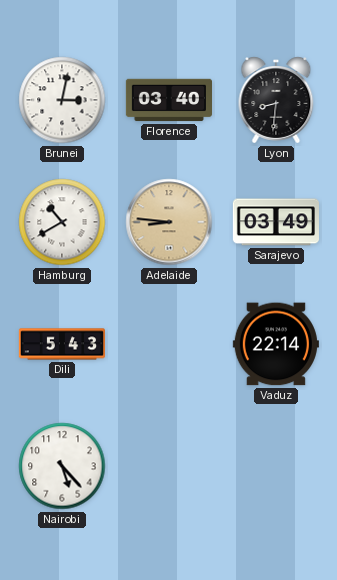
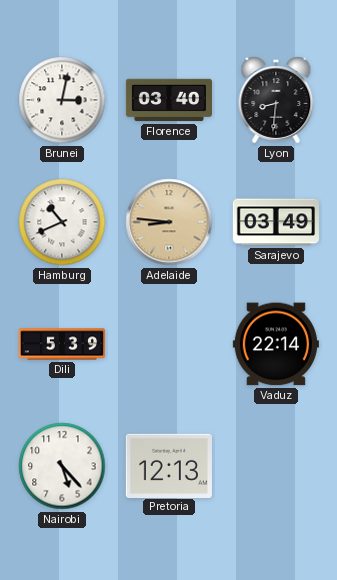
Hamburg: 10:40 -> 10:41 (62, 222)
Dili: 5:43 -> 5:39 (61, 344)
Pretoria: none -> 12:13 (169, 465)
